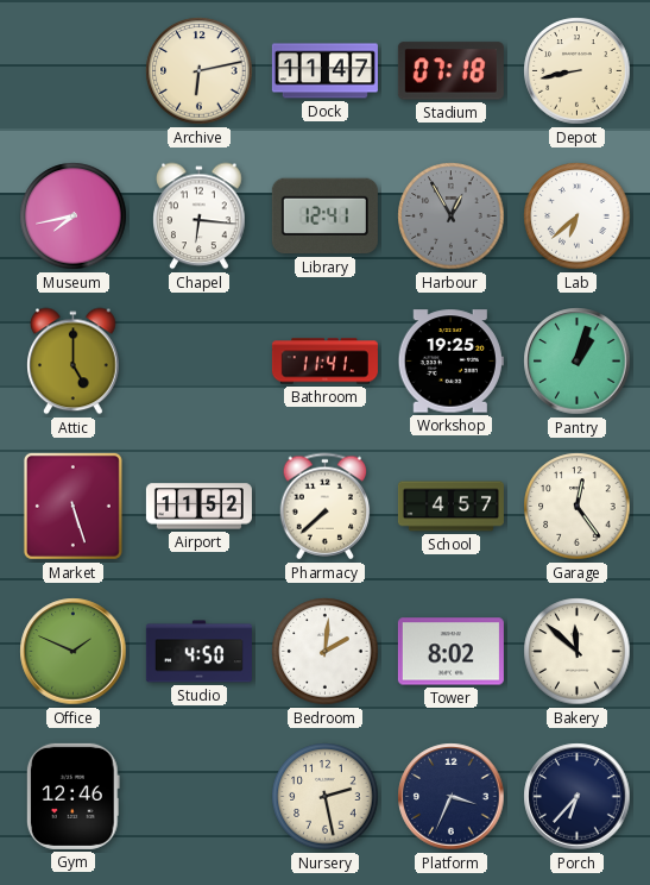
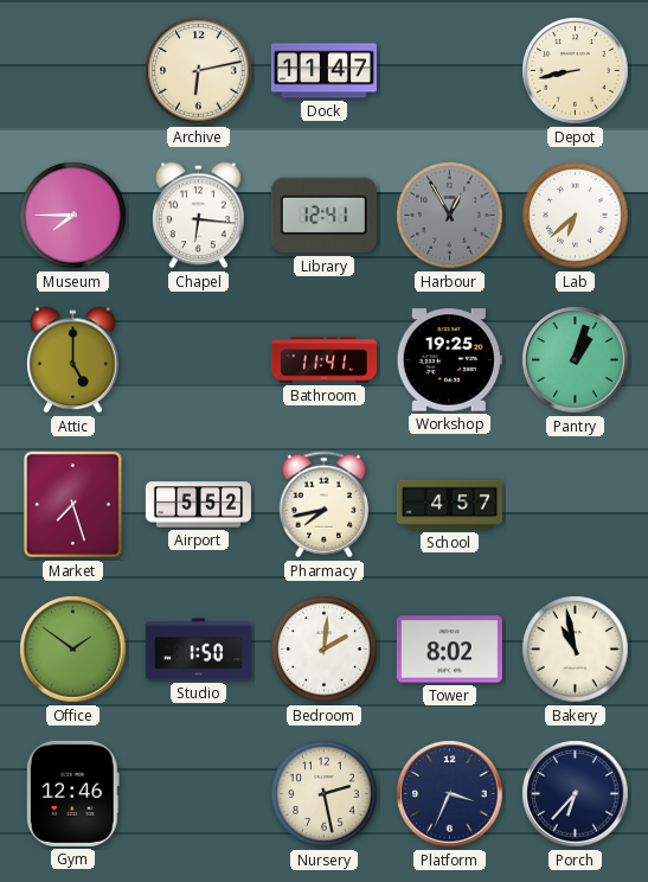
Stadium: 07:18 -> none (450, 71)
Museum: 7:43 -> 7:45 (73, 216)
Market: 5:27 -> 7:27 (72, 504)
Airport: 11:52 -> 5:52 (198, 505)
Pharmacy: 7:38 -> 7:43 (325, 505)
Garage: 12:24 -> none (578, 507)
Office: 1:49 -> 1:51 (73, 650)
Studio: 4:50 -> 1:50 (198, 650)
Bakery: 11:52 -> 10:58 (576, 650)
